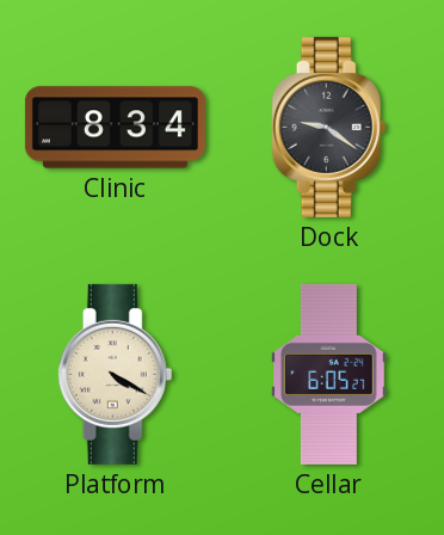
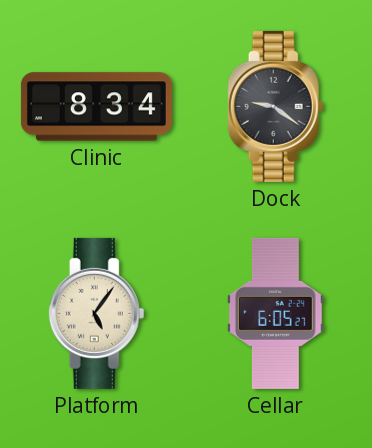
Platform: 4:20 -> 5:06 (97, 313)
